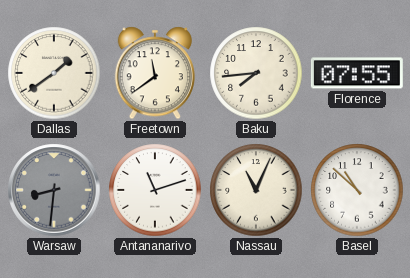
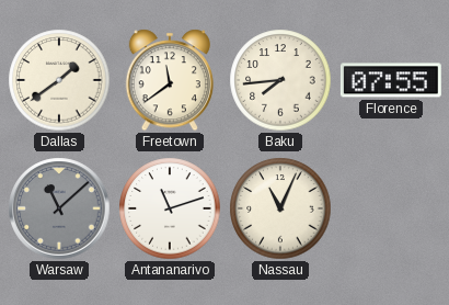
Warsaw: 8:31 -> 11:08 (59, 208)
Basel: 10:52 -> none (357, 190)
